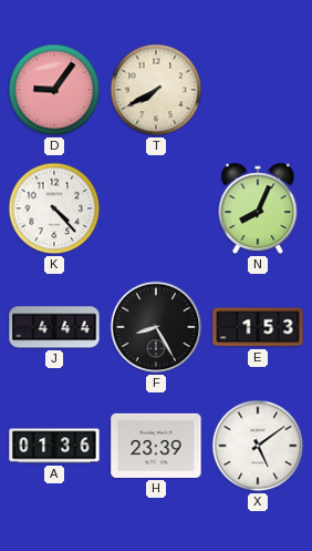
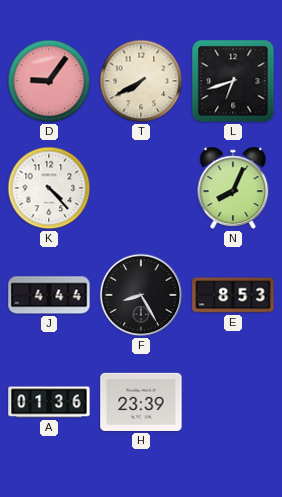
L: none -> 6:42 (233, 81)
E: 1:53 -> 8:53 (233, 295)
X: 5:09 -> none (258, 446)
